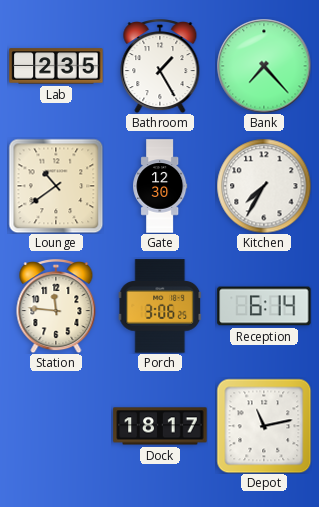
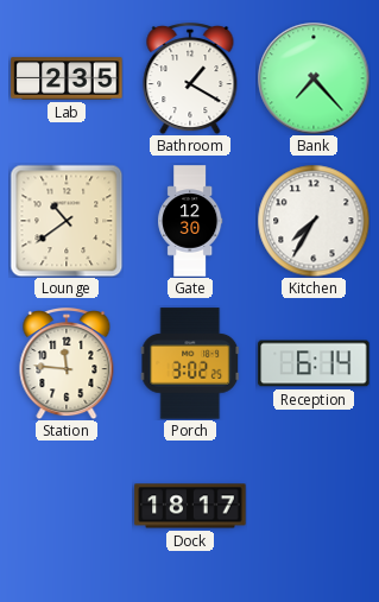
Bathroom: 1:25 -> 1:20 (190, 80)
Porch: 3:06 -> 3:02 (190, 363)
Depot: 11:13 -> none (264, 426)
